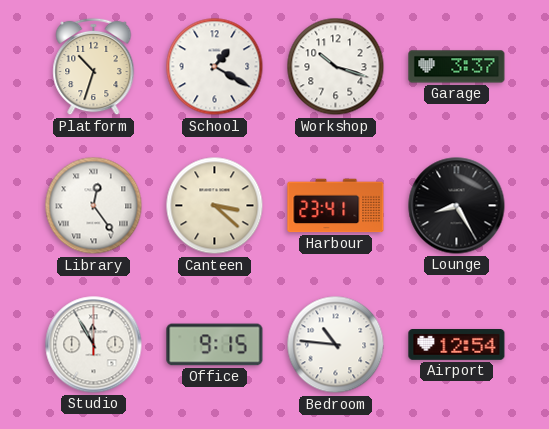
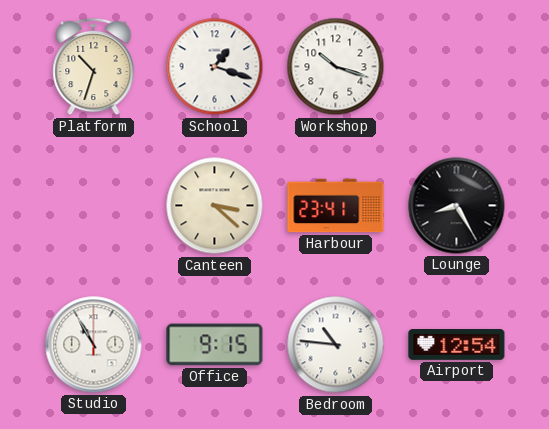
School: 1:20 -> 1:18 (215, 67)
Garage: 3:37 -> none (457, 67)
Library: 12:24 -> none (94, 206)
Studio: 11:55 -> 10:55 (94, 345)
